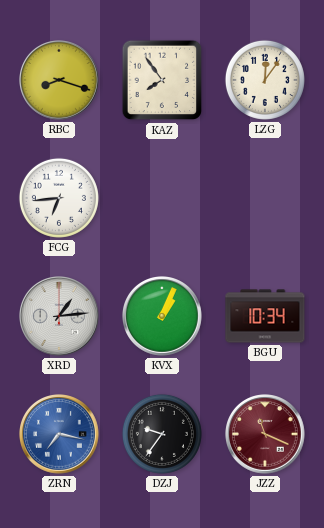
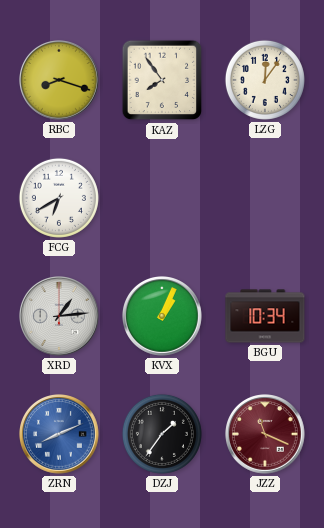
FCG: 6:44 -> 6:40 (59, 198)
ZRN: 7:17 -> 8:11 (60, 435)
DZJ: 9:36 -> 1:36 (162, 434)
